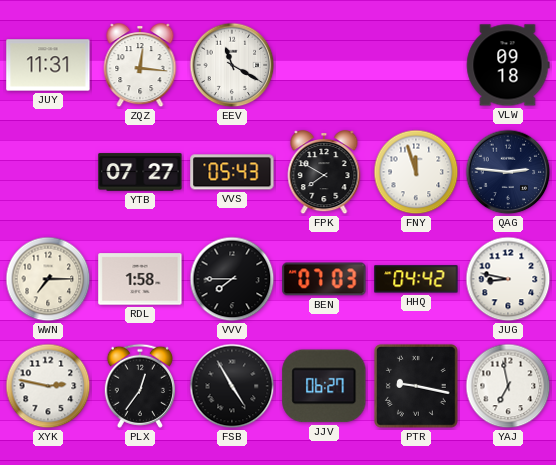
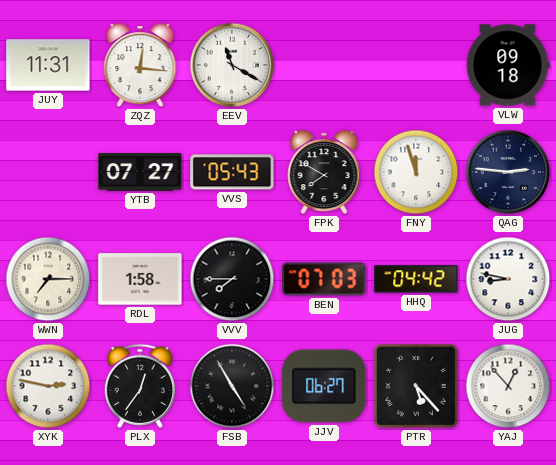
PTR: 9:17 -> 5:23 (416, 386)
YAJ: 6:58 -> 12:53 (508, 386)
